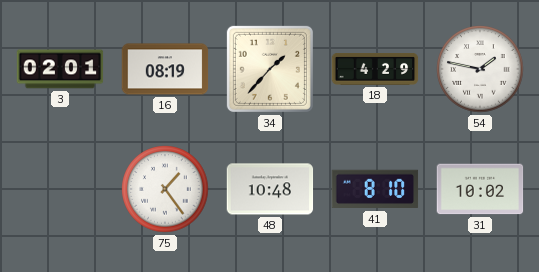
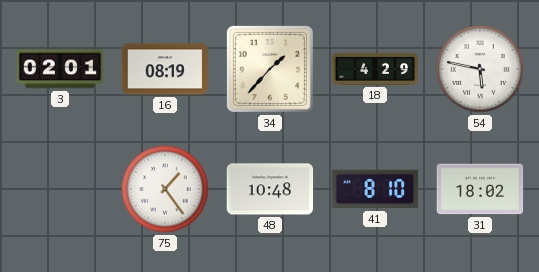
54: 1:47 -> 5:47 (480, 69)
31: 10:02 -> 18:02 (480, 189)
